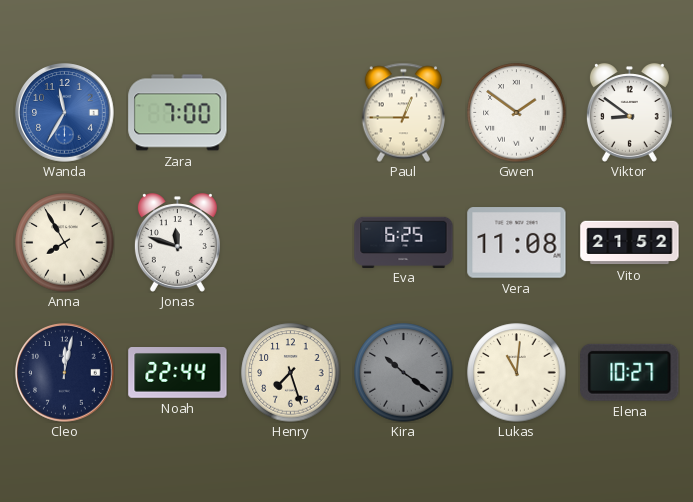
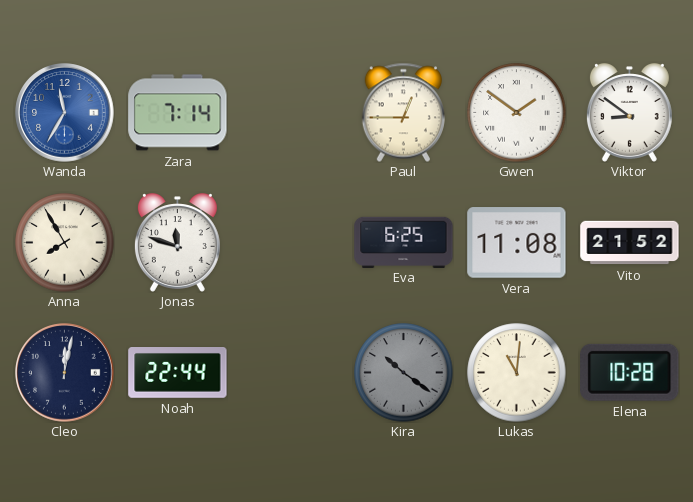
Zara: 7:00 -> 7:14 (178, 113)
Henry: 7:27 -> none (291, 373)
Elena: 10:27 -> 10:28 (630, 372)
